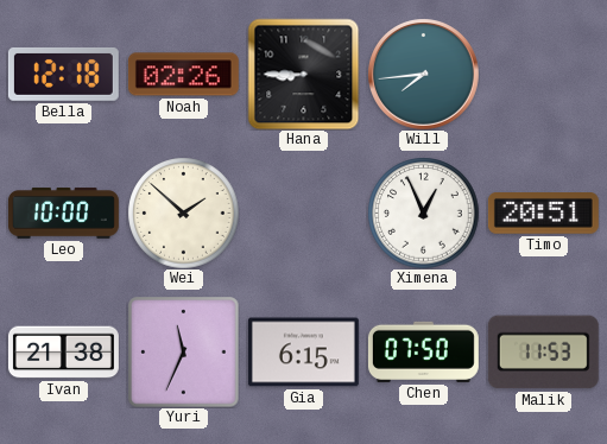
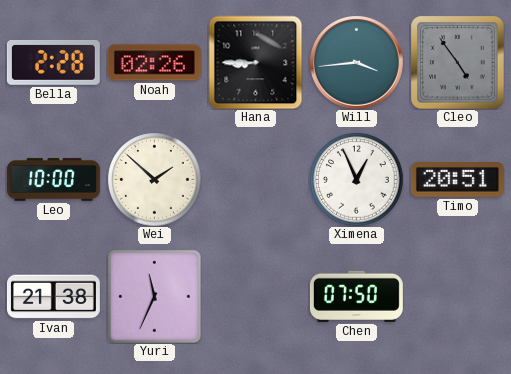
Bella: 12:18 -> 2:28 (53, 62)
Will: 7:44 -> 3:44 (357, 63)
Cleo: none -> 4:54 (457, 62)
Gia: 6:15 -> none (303, 353)
Malik: 11:53 -> none (543, 353)
